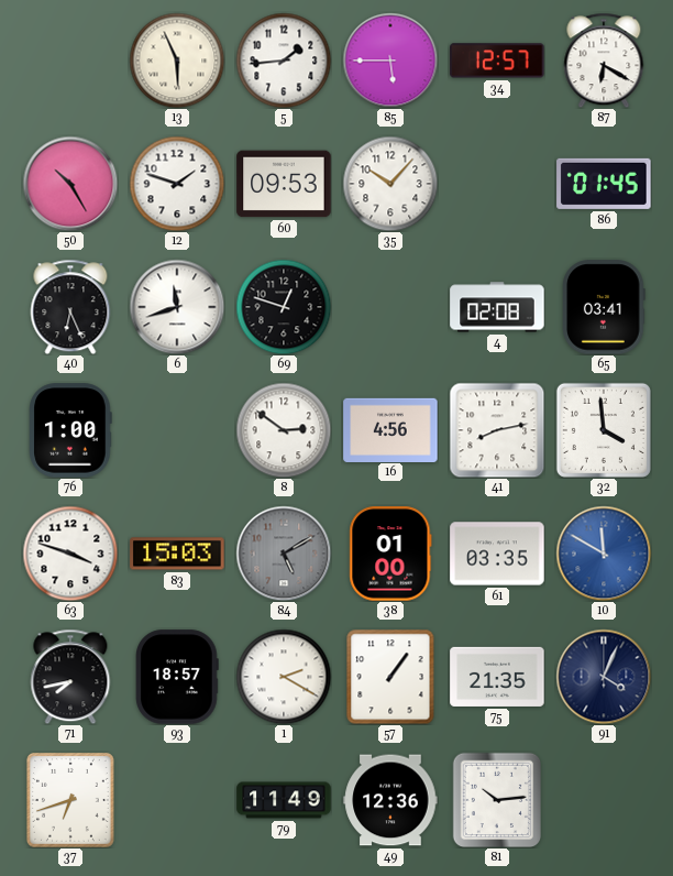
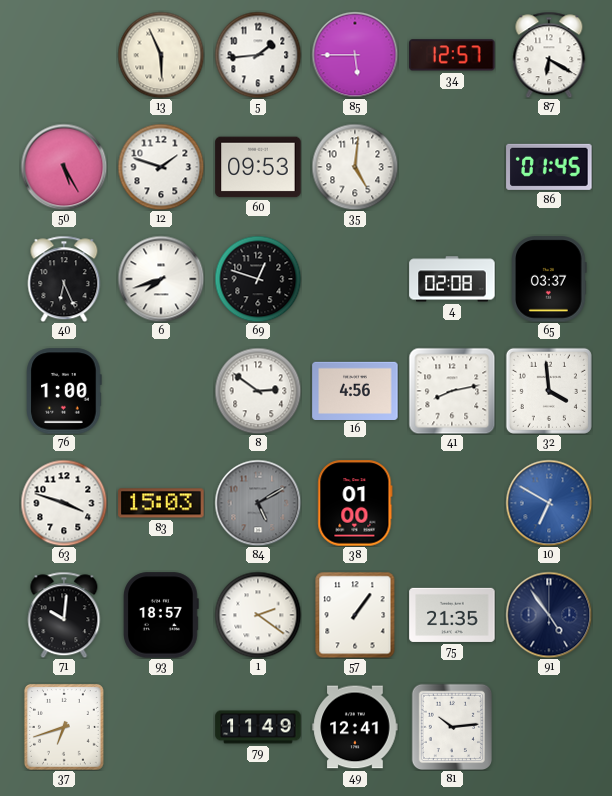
50: 10:25 -> 5:25 (64, 167)
35: 10:07 -> 5:01 (355, 167)
6: 11:42 -> 7:42 (161, 279)
65: 03:41 -> 03:37 (550, 279)
61: 03:35 -> none (497, 554)
10: 11:50 -> 6:50 (549, 503)
71: 7:43 -> 10:01 (64, 615)
1: 2:20 -> 2:21 (258, 615)
91: 4:04 -> 4:54 (549, 615)
49: 12:36 -> 12:41 (355, 727)
